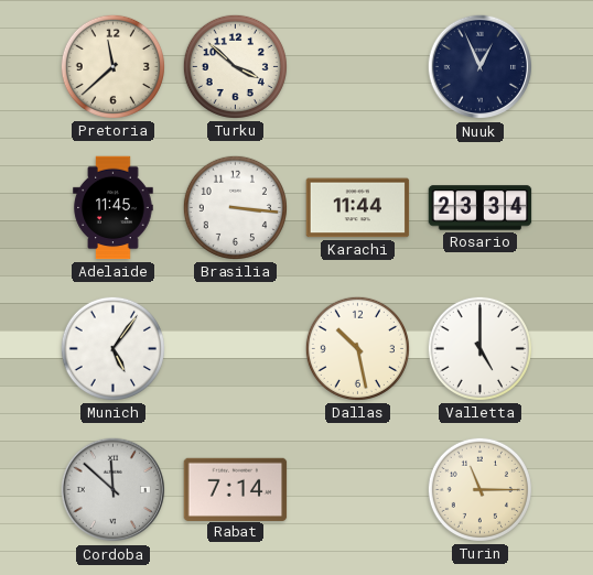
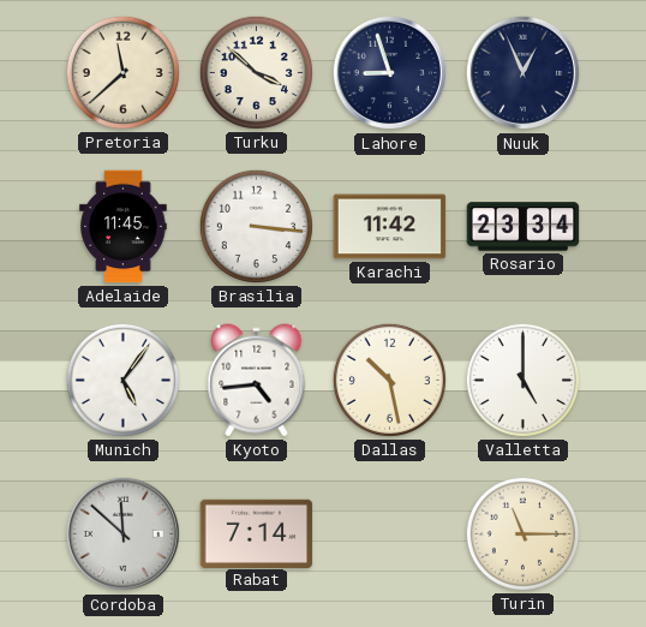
Lahore: none -> 8:57 (390, 73)
Karachi: 11:44 -> 11:42 (390, 227)
Kyoto: none -> 4:44 (257, 381)
